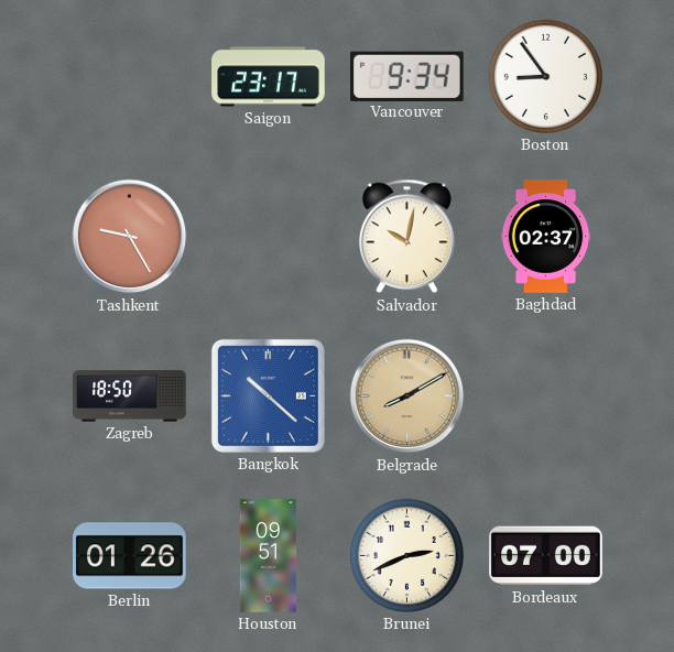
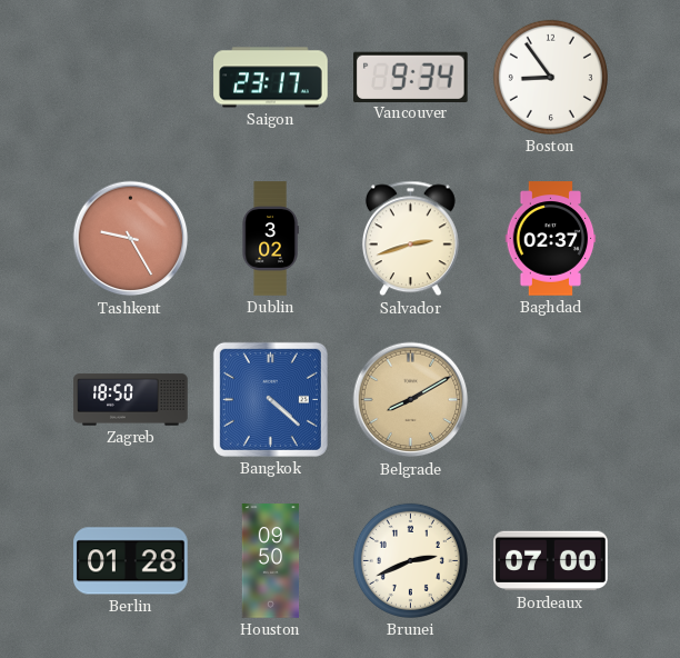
Dublin: none -> 3:02 (270, 239)
Salvador: 10:02 -> 2:42 (410, 239)
Bangkok: 10:22 -> 4:22 (270, 399)
Berlin: 01:26 -> 01:28 (131, 561)
Houston: 09:51 -> 09:50 (271, 561)
